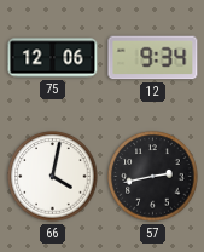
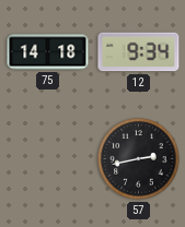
75: 12:06 -> 14:18 (48, 52)
66: 4:02 -> none (53, 177)
